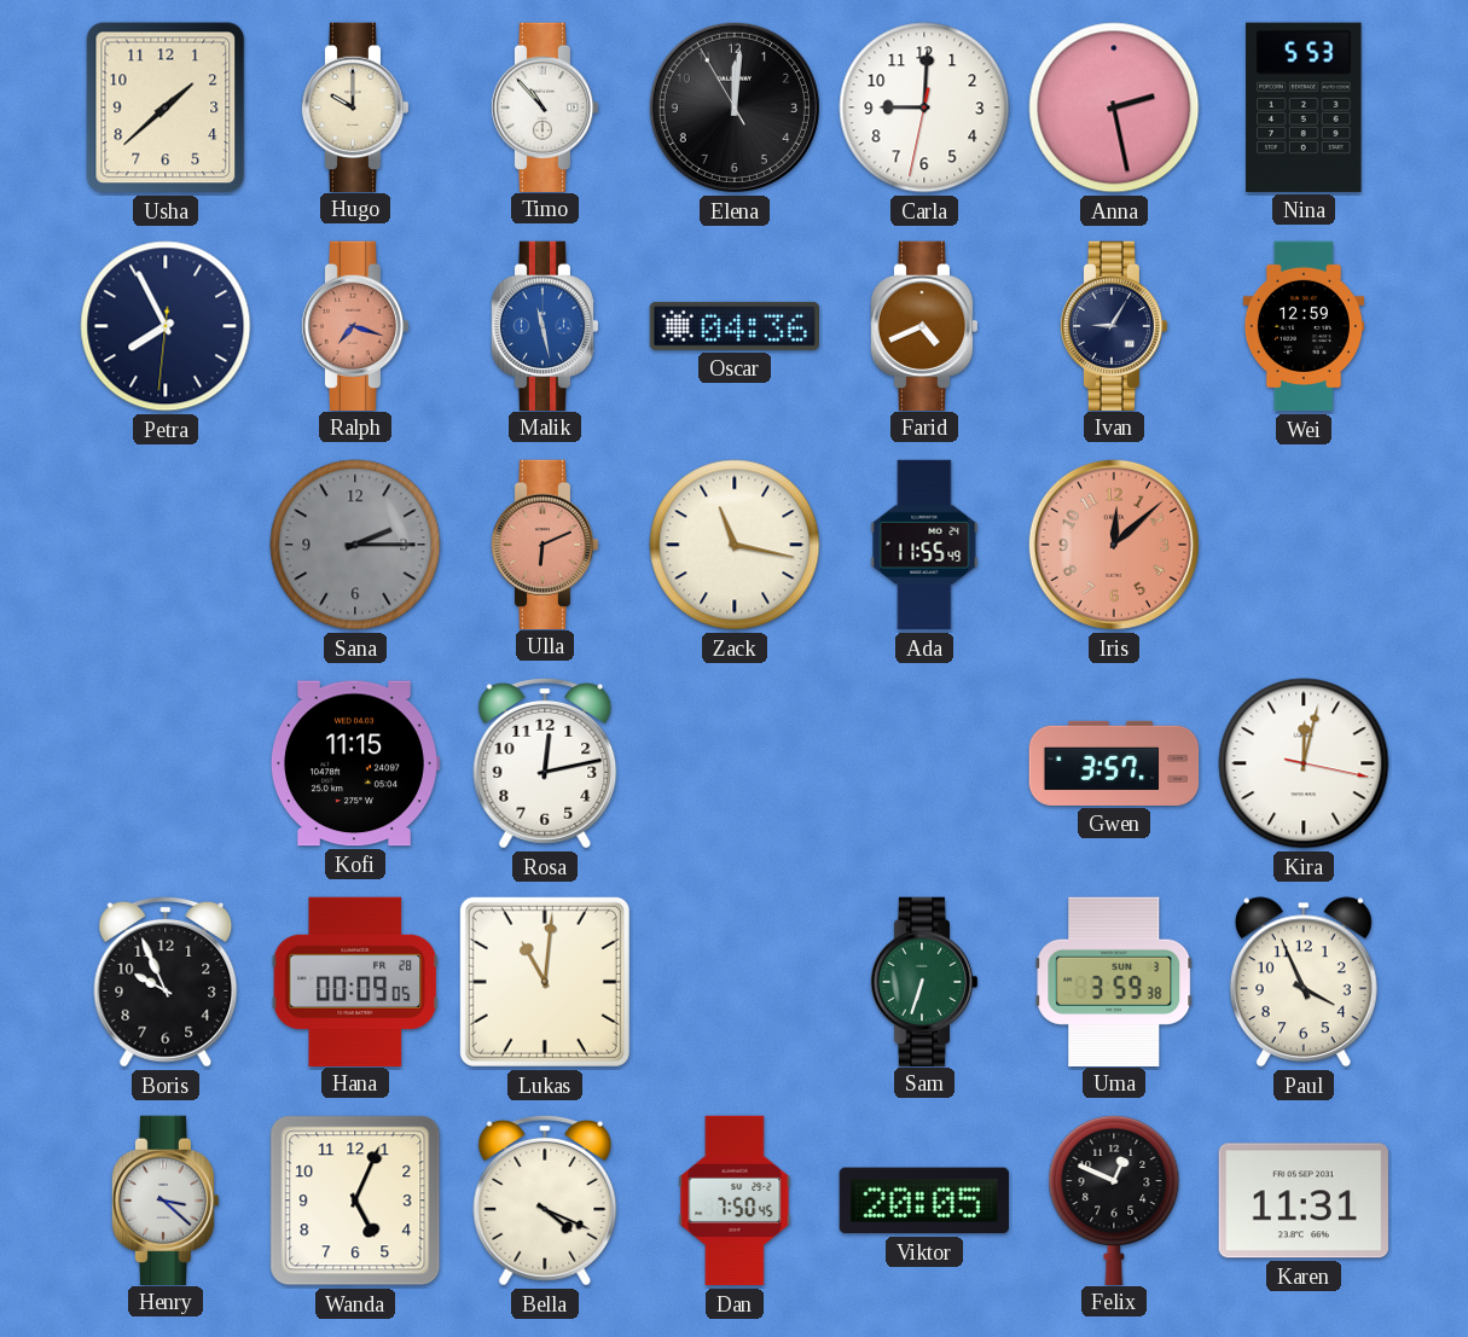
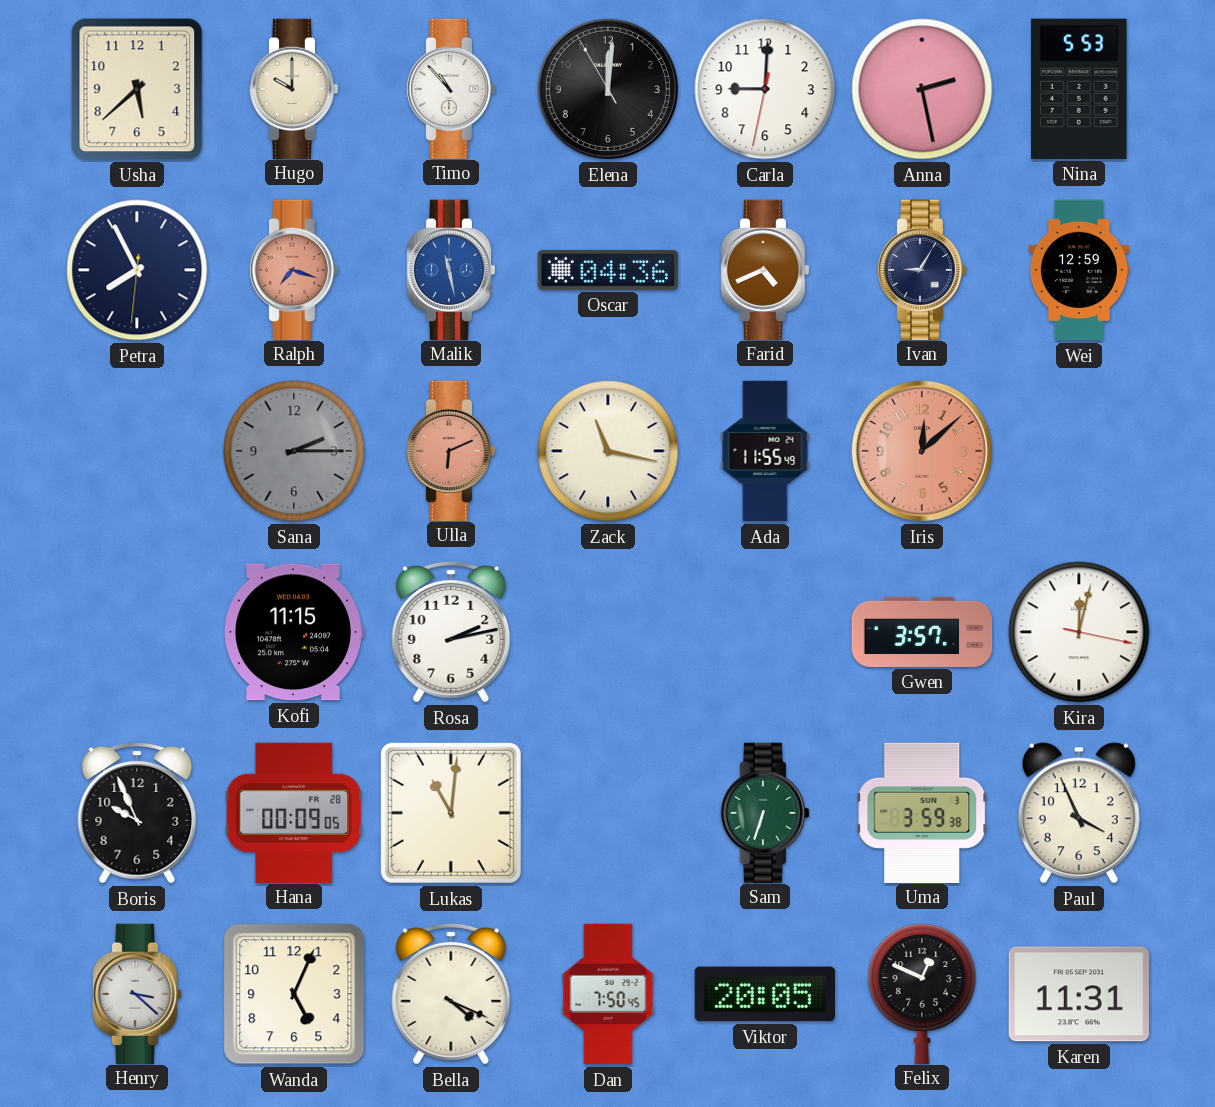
Usha: 1:38 -> 5:38 (137, 89)
Rosa: 12:13 -> 2:13 (451, 632)
